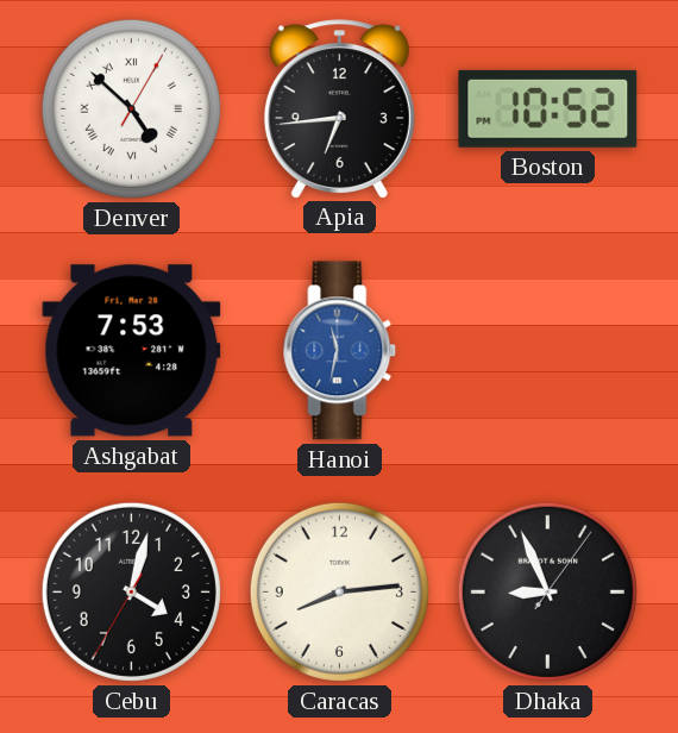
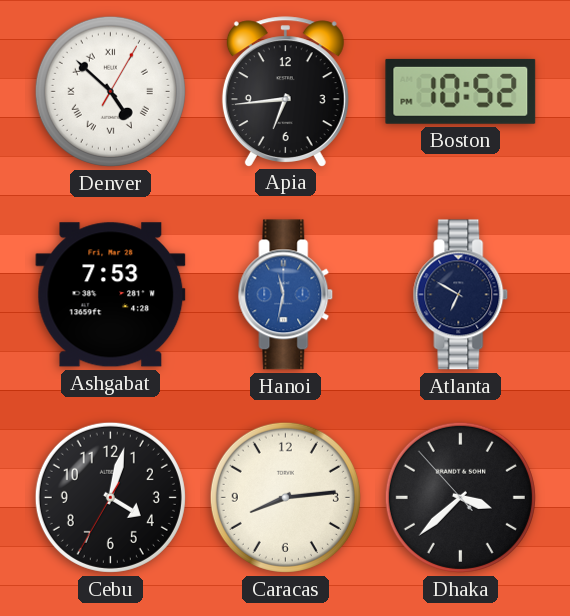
Atlanta: none -> 6:50 (461, 295)
Dhaka: 8:56 -> 3:37 (460, 497)
